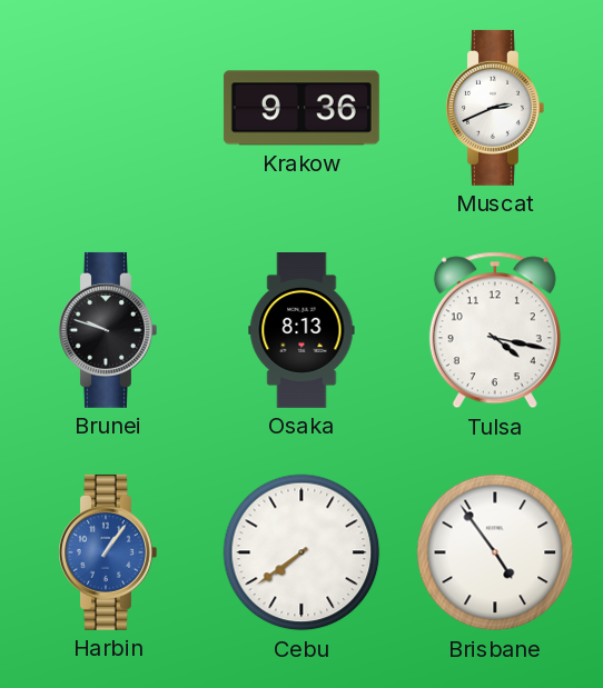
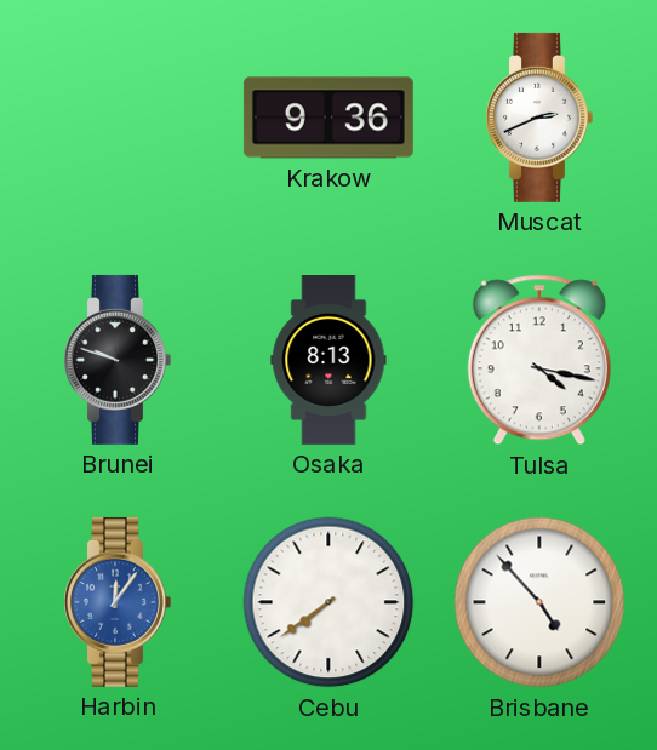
Harbin: 1:06 -> 12:06 (118, 602)
Brisbane: 4:54 -> 4:53 (539, 602)
